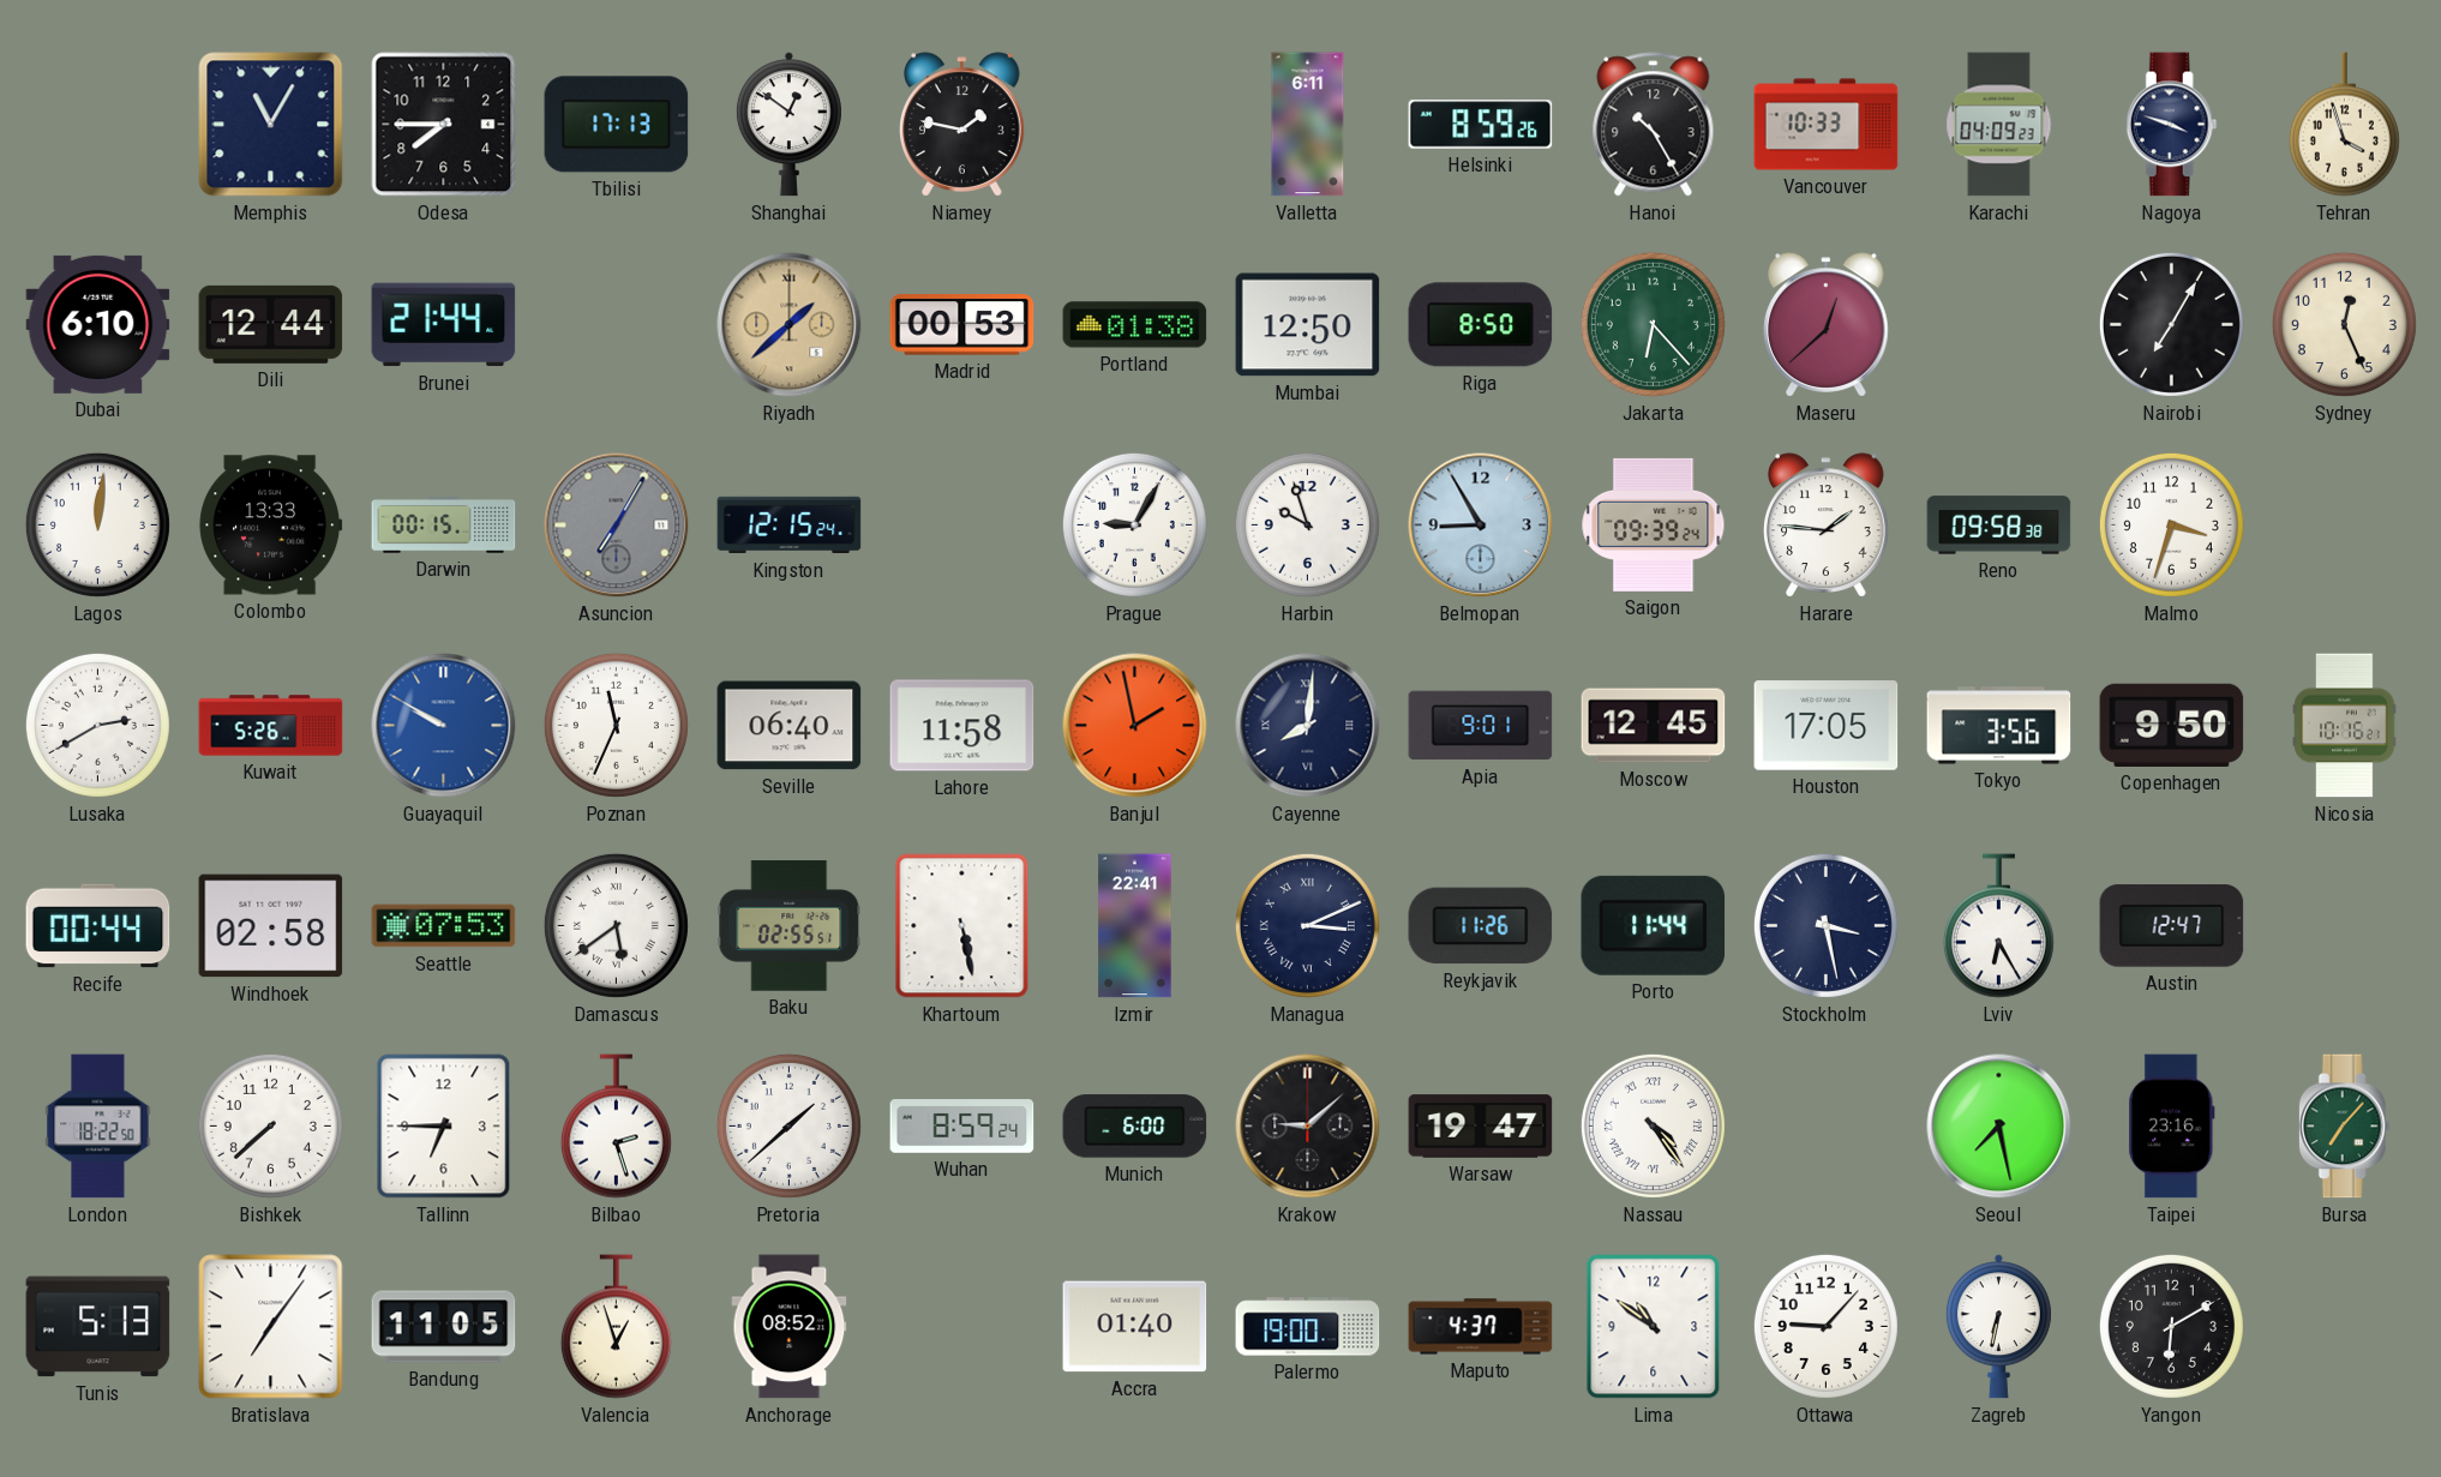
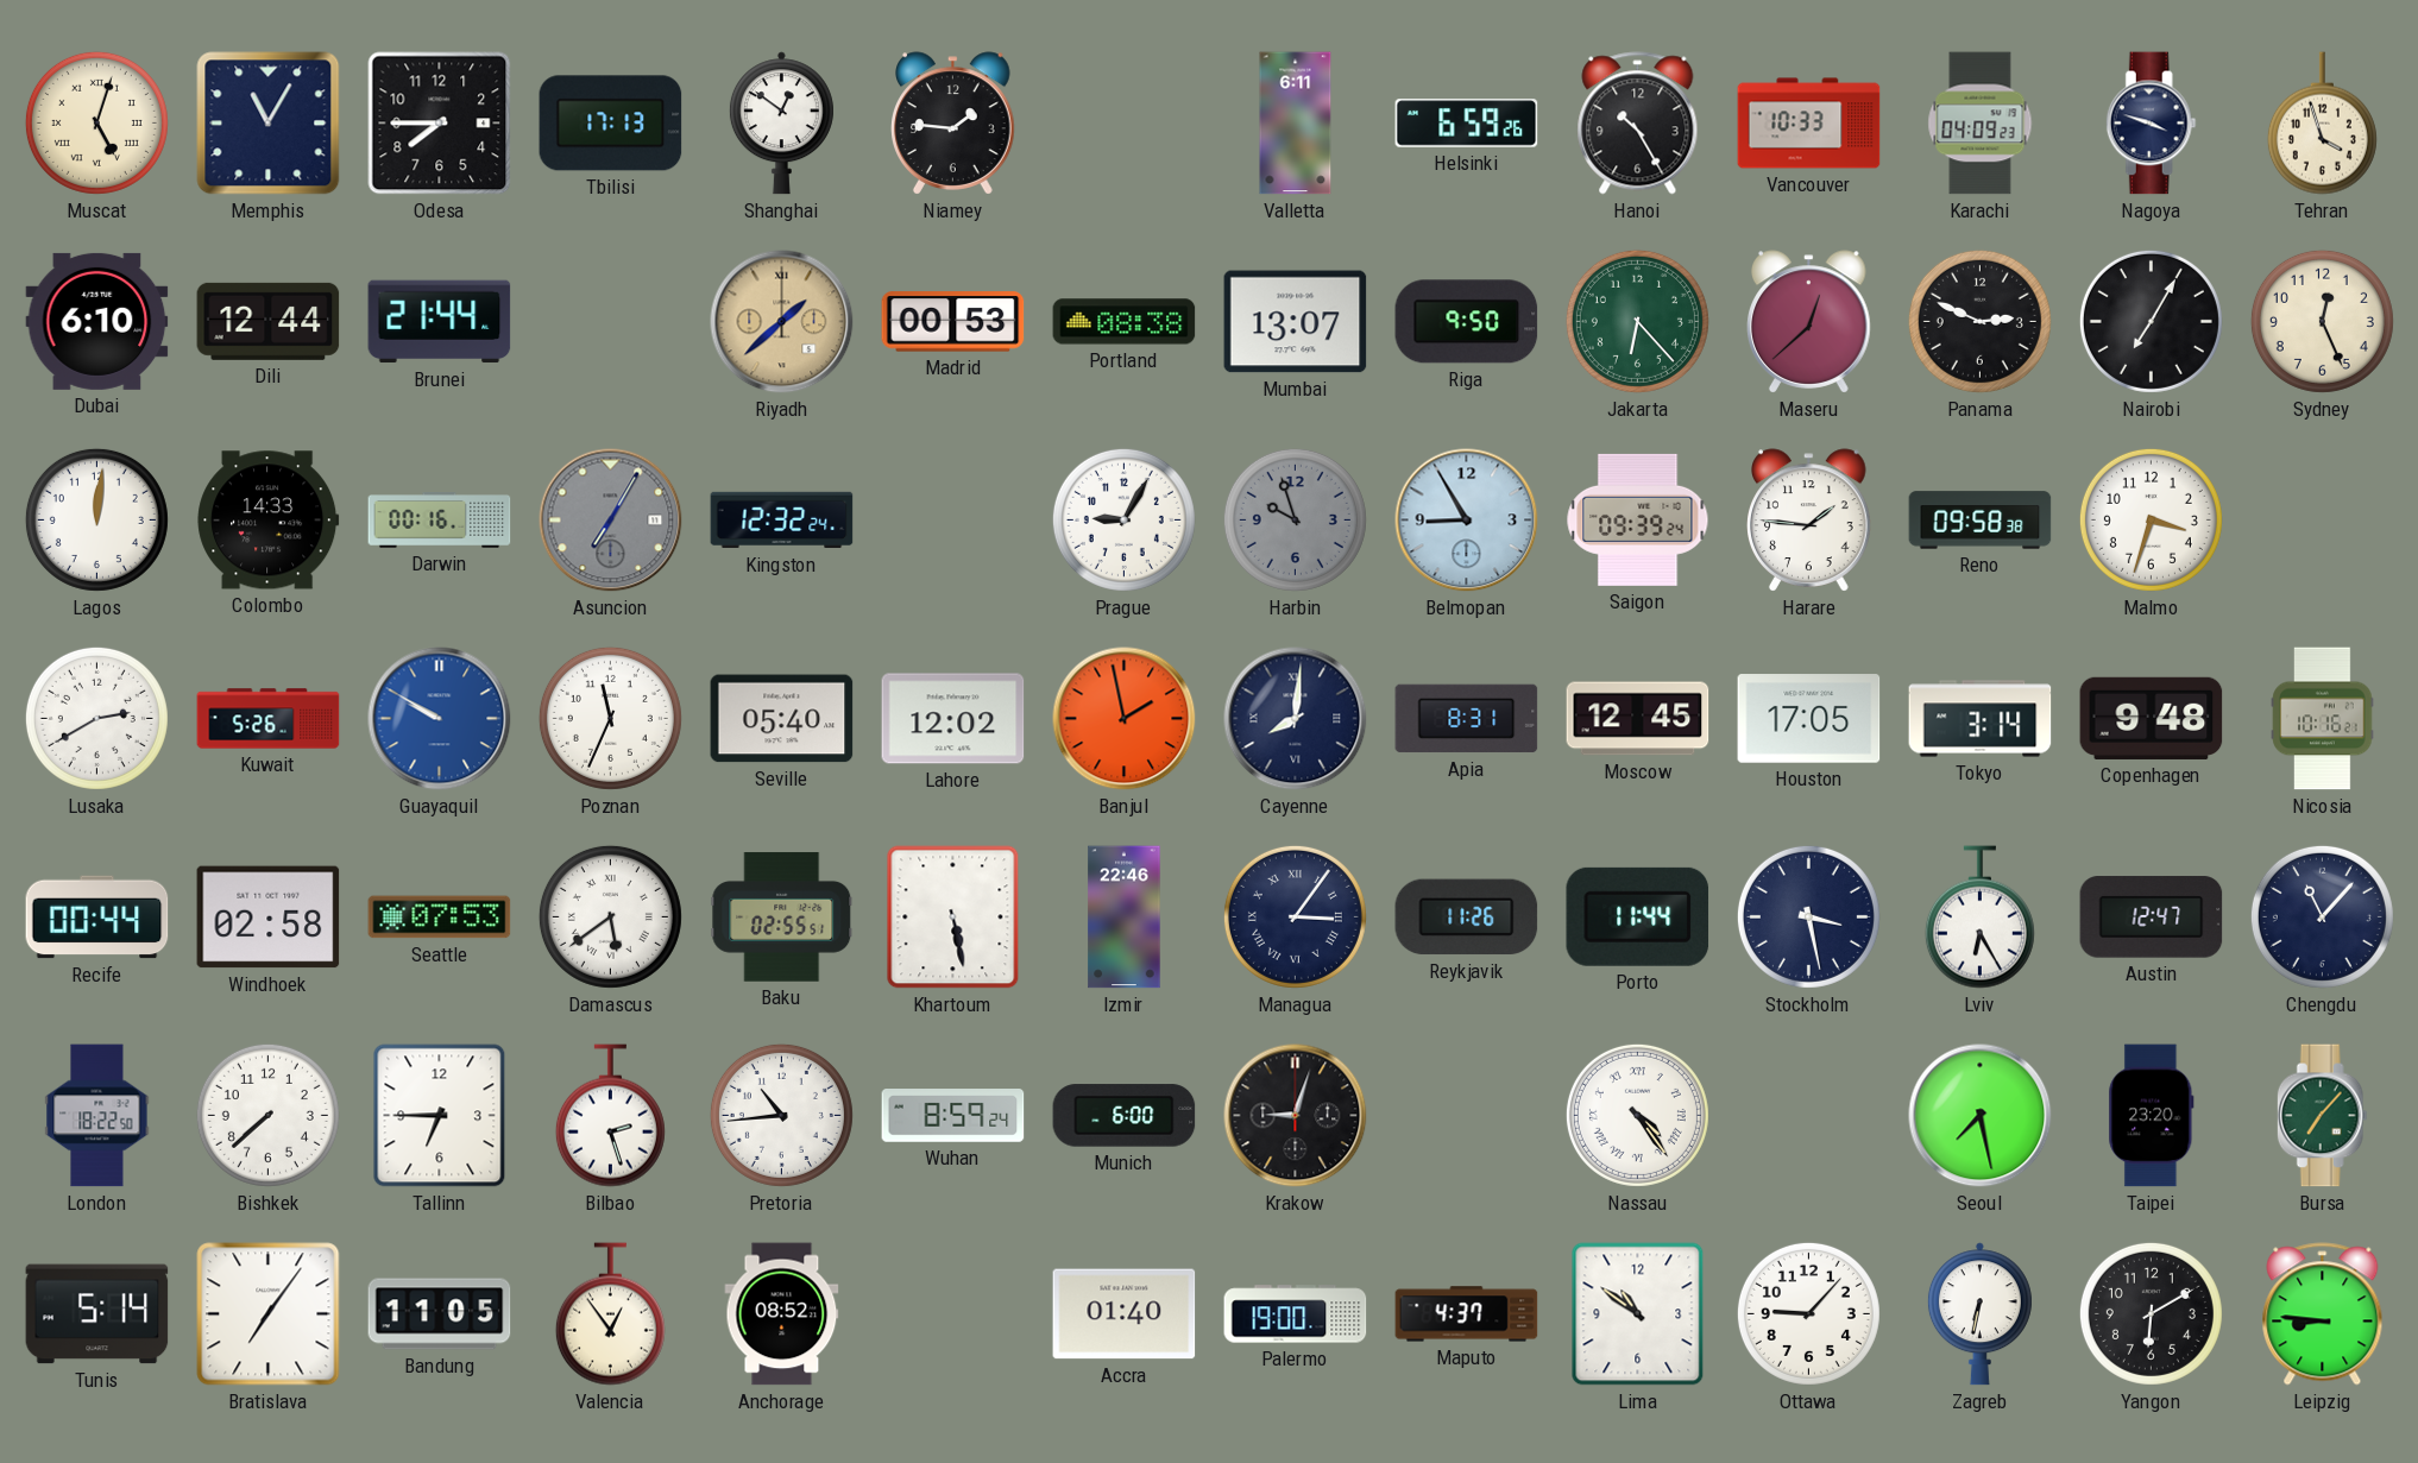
Muscat: none -> 5:03 (96, 122)
Niamey: 1:47 -> 1:46 (953, 124)
Helsinki: 8:59 -> 6:59 (1467, 124)
Portland: 01:38 -> 08:38 (1125, 322)
Mumbai: 12:50 -> 13:07 (1296, 322)
Riga: 8:50 -> 9:50 (1467, 322)
Panama: none -> 2:49 (1979, 321)
Colombo: 13:33 -> 14:33 (269, 521)
Darwin: 00:15 -> 00:16 (440, 521)
Kingston: 12:15 -> 12:32 (782, 521)
Harbin dial: white -> grey (1295, 519)
Seville: 06:40 -> 05:40 (782, 719)
Lahore: 11:58 -> 12:02 (953, 719)
Apia: 9:01 -> 8:31 (1467, 719)
Tokyo: 3:56 -> 3:14 (1981, 719)
Copenhagen: 9:50 -> 9:48 (2152, 718)
Izmir: 22:41 -> 22:46 (1125, 917)
Managua: 3:11 -> 3:06 (1295, 916)
Chengdu: none -> 11:07 (2322, 916)
Pretoria: 1:38 -> 10:44 (781, 1115)
Krakow: 9:08 -> 9:03 (1296, 1116)
Warsaw: 19:47 -> none (1481, 1127)
Taipei: 23:16 -> 23:20 (2152, 1116)
Tunis: 5:13 -> 5:14 (97, 1314)
Valencia: 12:57 -> 12:54 (610, 1314)
Leipzig: none -> 8:46 (2323, 1314)
